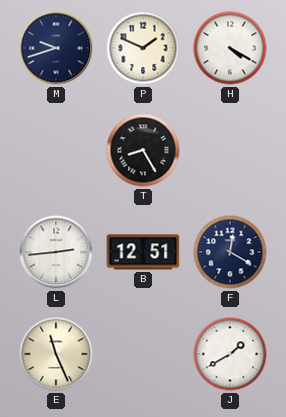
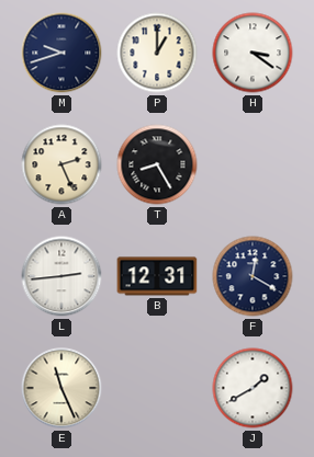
P: 1:49 -> 1:00 (157, 53)
H: 4:20 -> 3:21 (253, 53)
A: none -> 2:26 (61, 164)
B: 12:51 -> 12:31 (157, 276)
